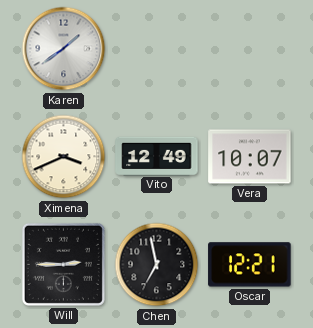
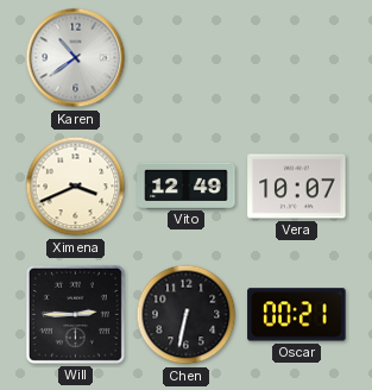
Karen: 1:39 -> 10:39 (76, 58)
Chen: 6:58 -> 6:32 (187, 315)
Oscar: 12:21 -> 00:21 (297, 315)
